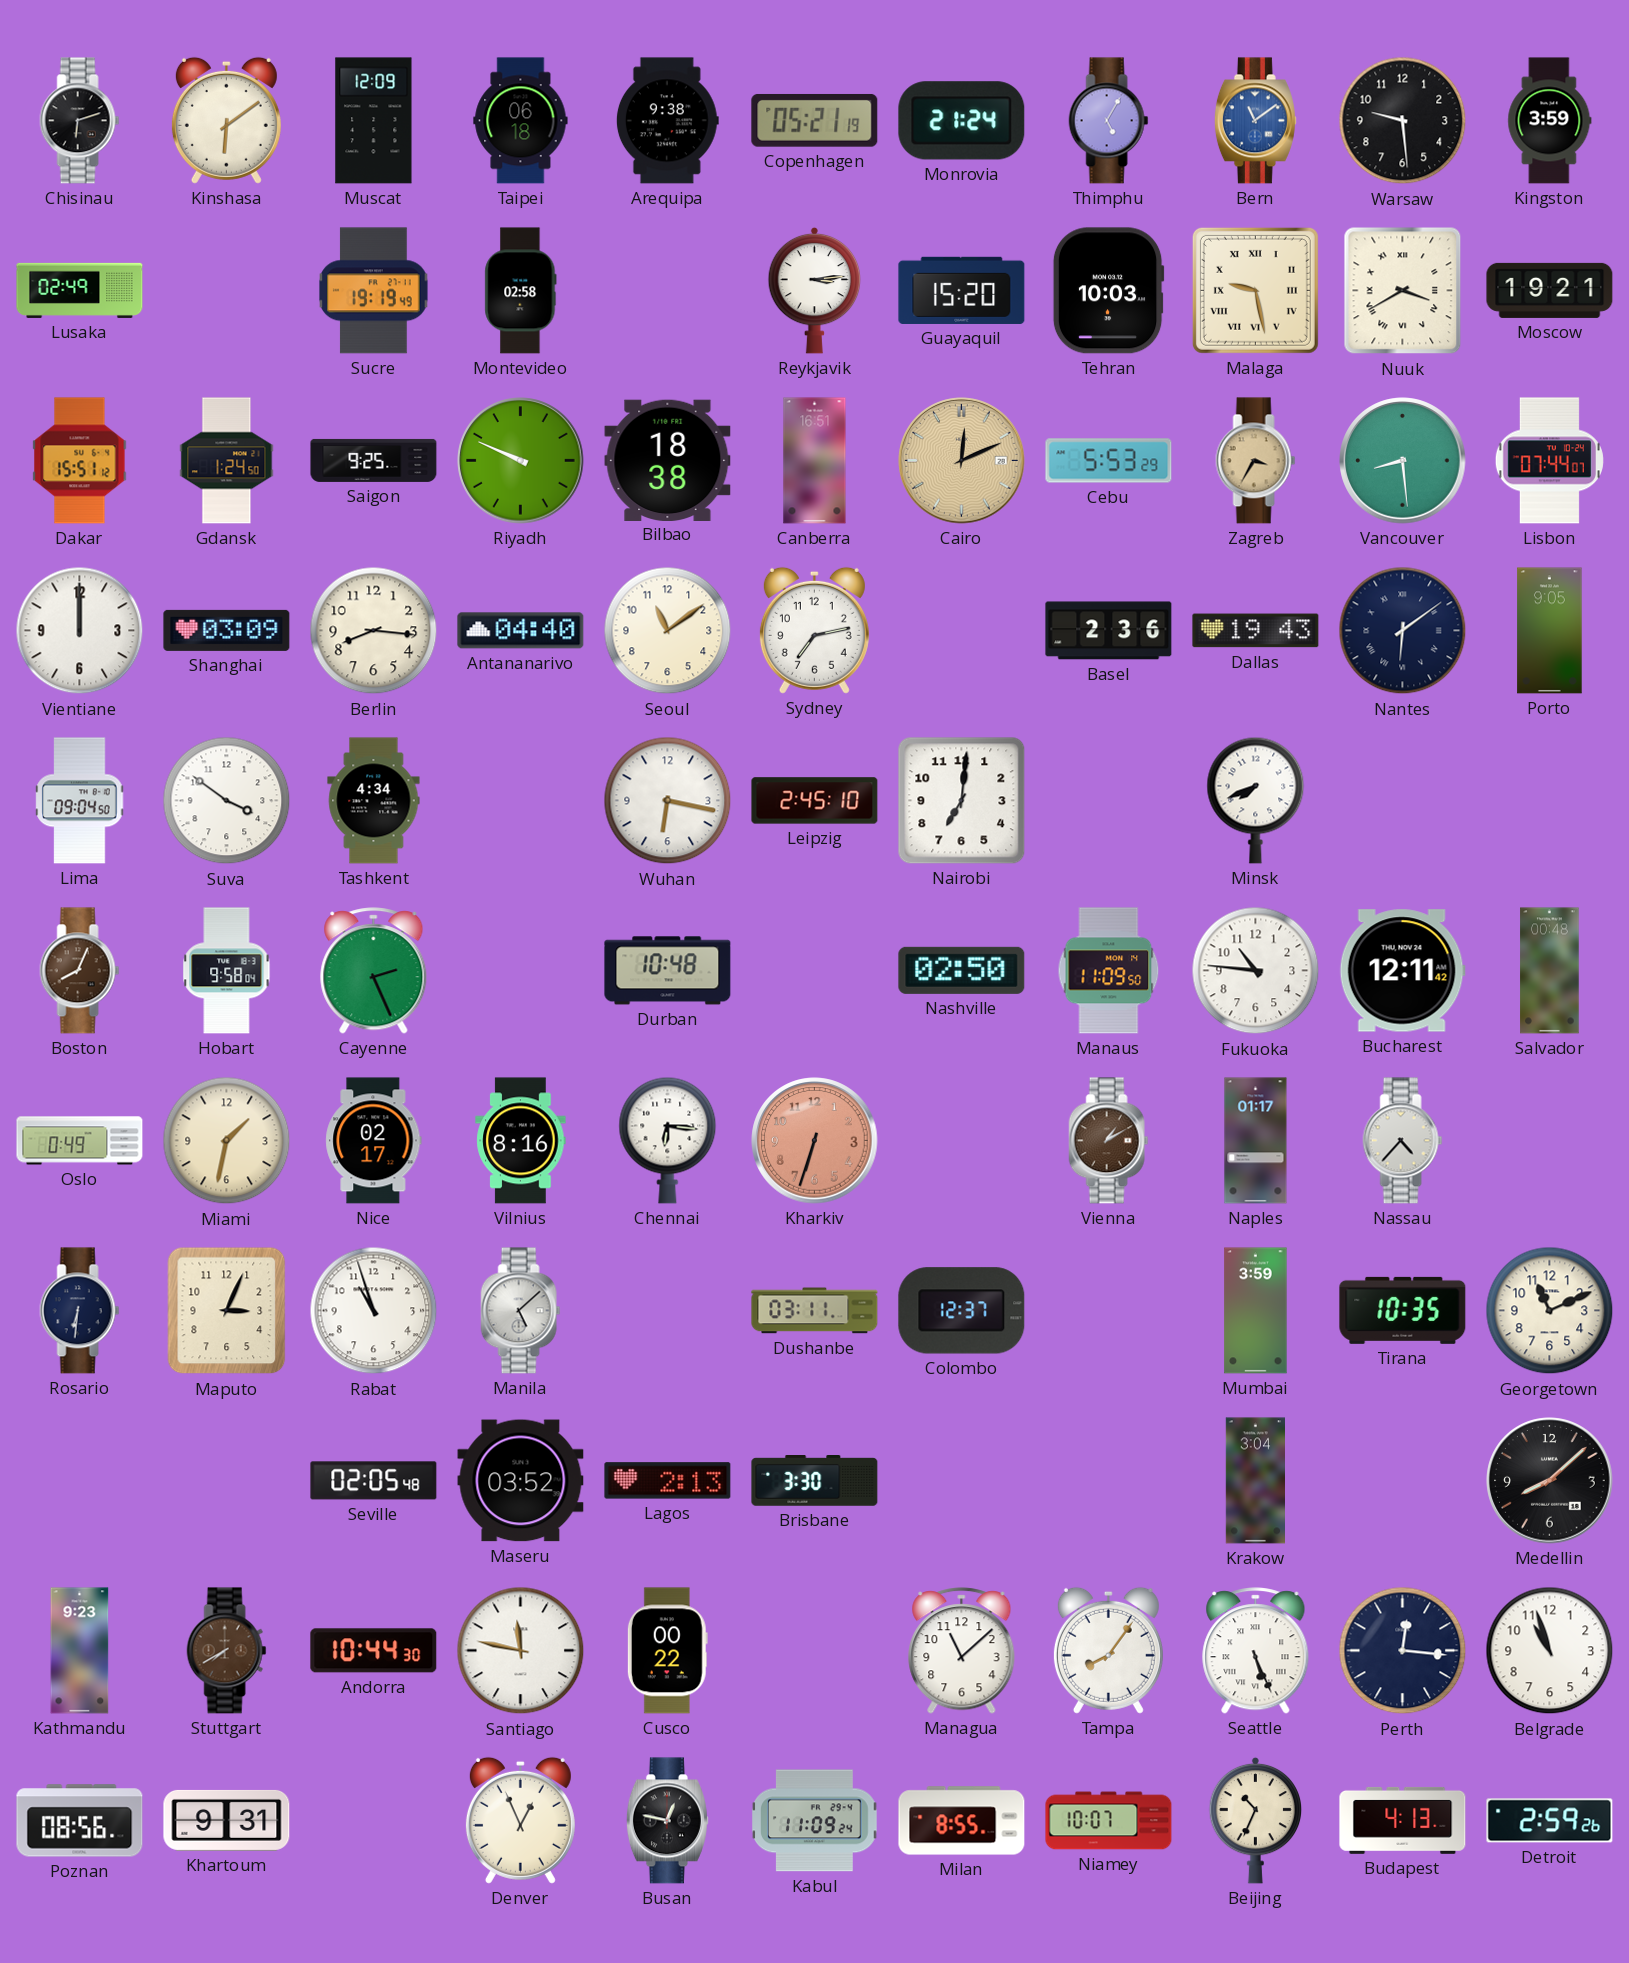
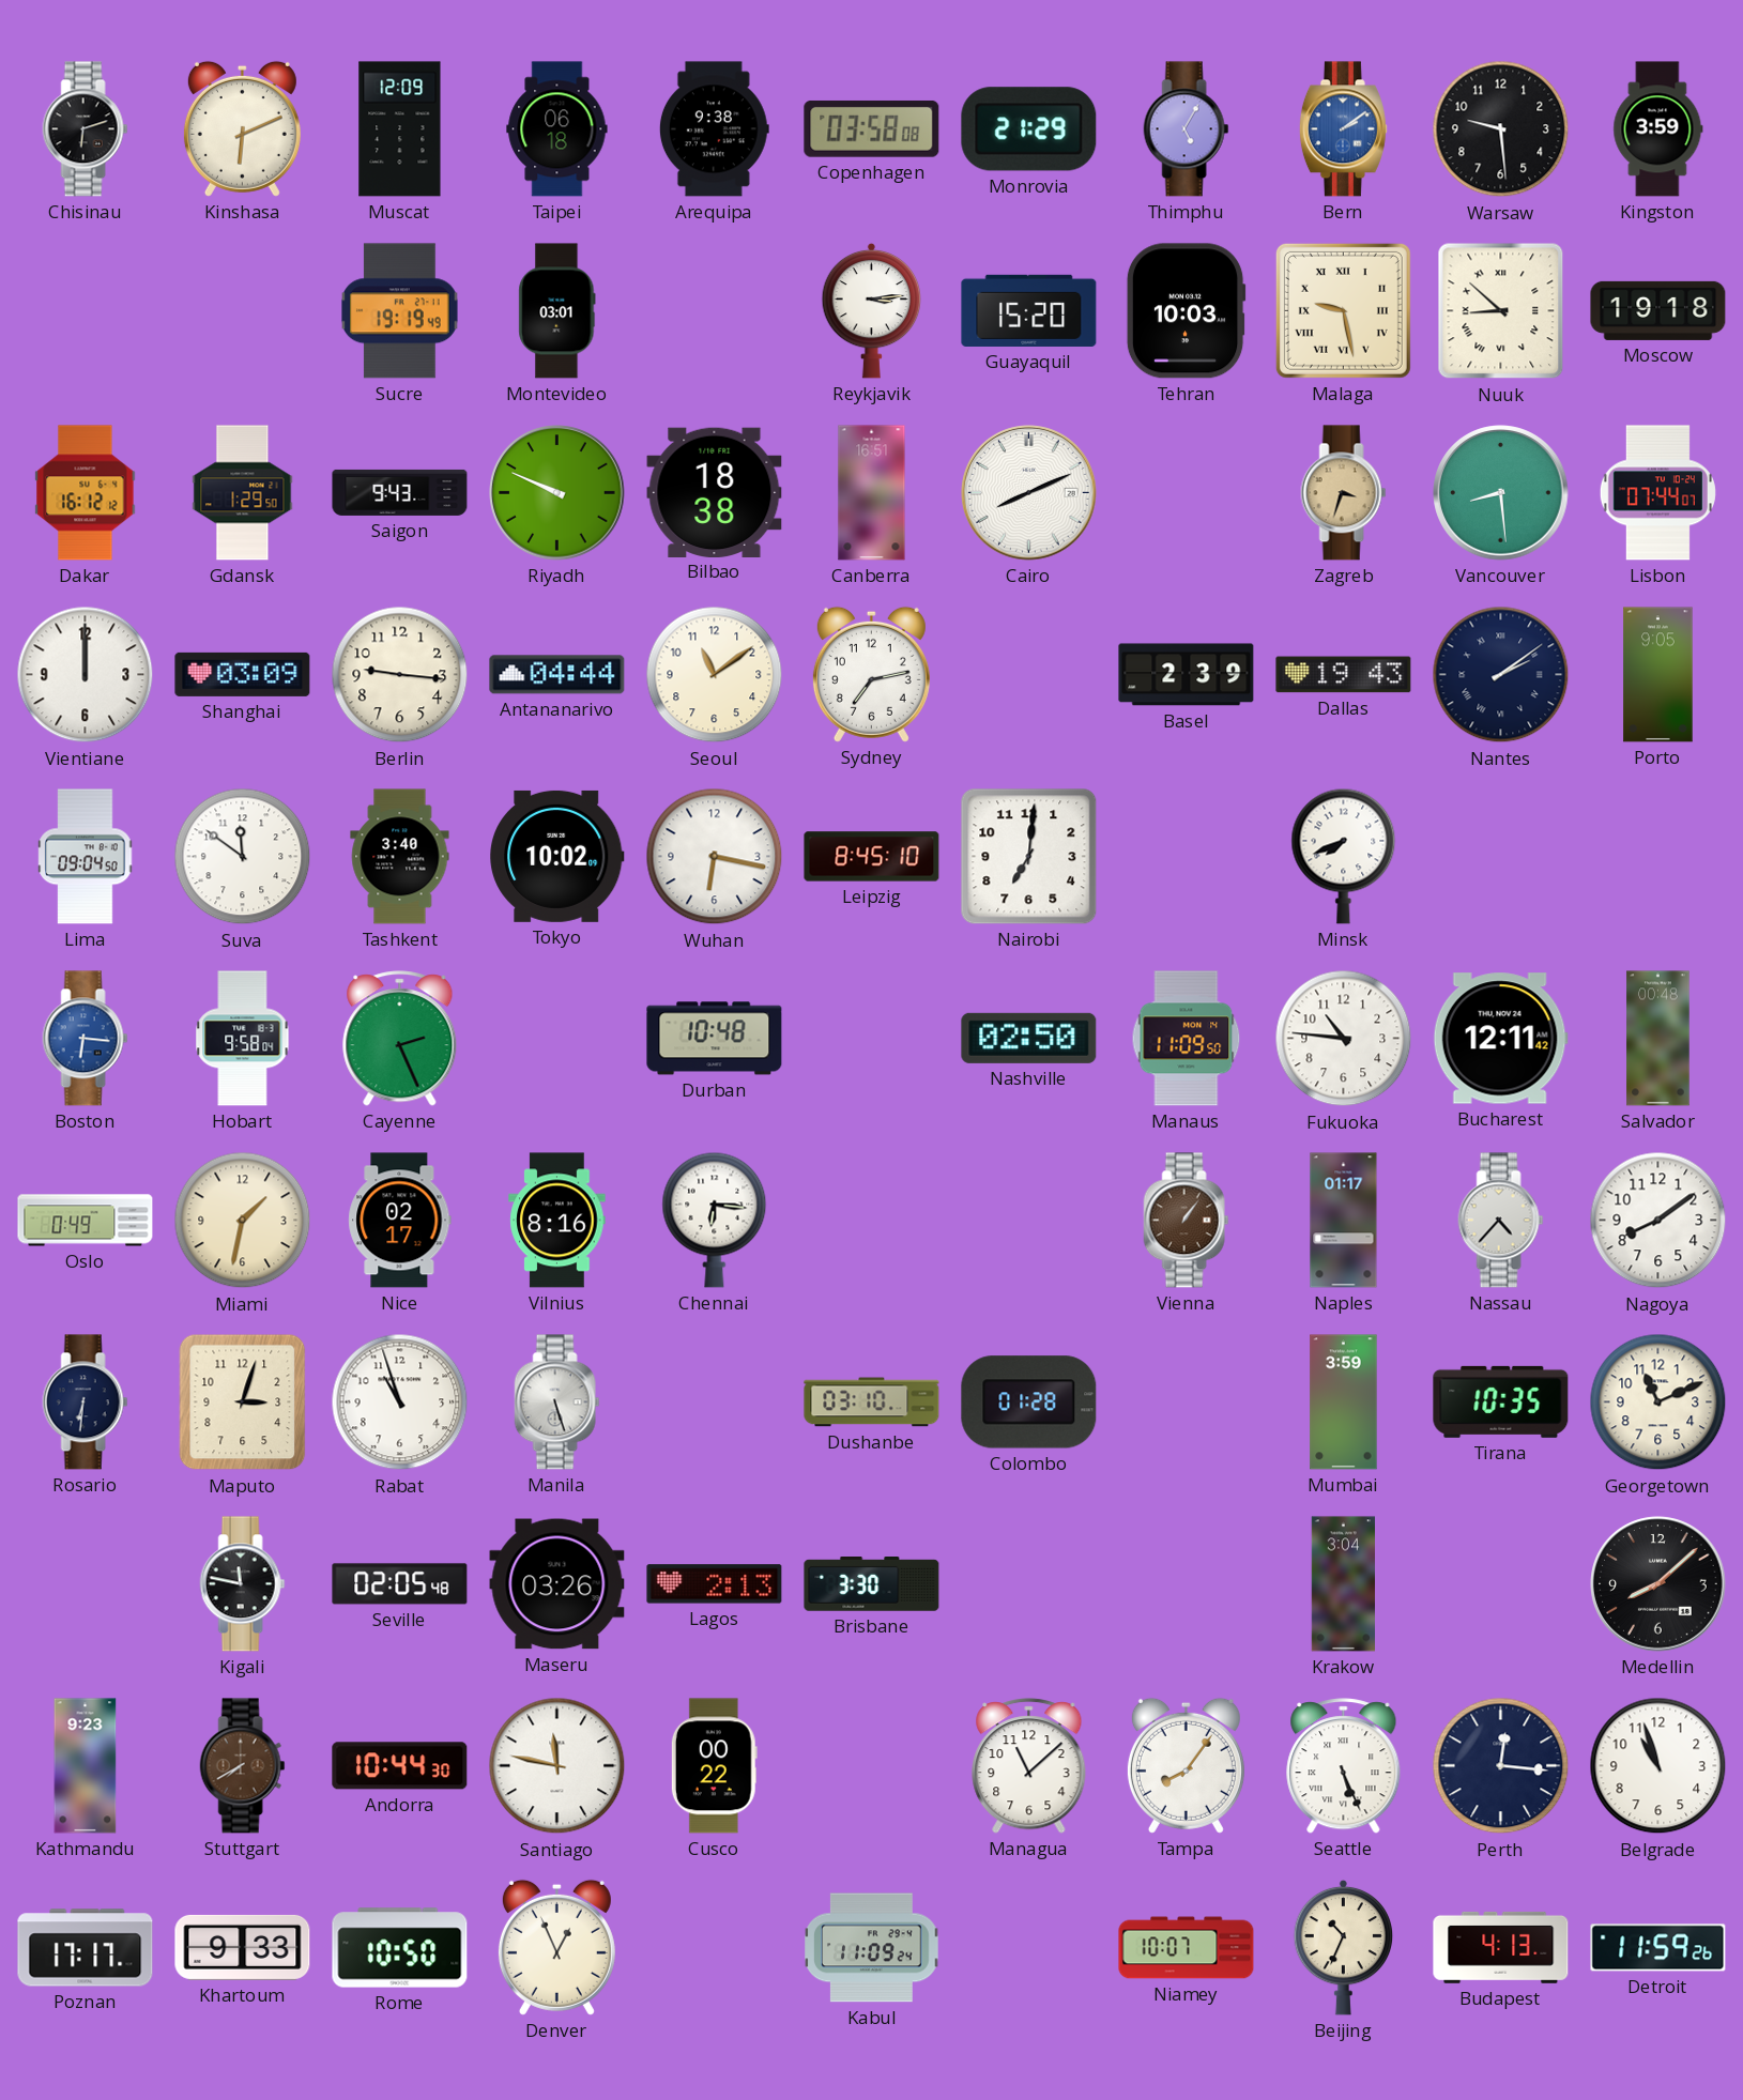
Kinshasa: 6:09 -> 6:11 (242, 128)
Copenhagen: 05:21 -> 03:58 (872, 128)
Monrovia: 21:24 -> 21:29 (1029, 129)
Bern: 11:09 -> 2:09 (1343, 129)
Lusaka: 02:49 -> none (80, 290)
Montevideo: 02:58 -> 03:01 (557, 311)
Nuuk: 3:40 -> 8:52 (1501, 311)
Moscow: 19:21 -> 19:18 (1658, 310)
Dakar: 15:51 -> 16:12 (86, 493)
Gdansk: 1:24 -> 1:29 (243, 493)
Saigon: 9:25 -> 9:43 (400, 492)
Cairo: 12:11 -> 8:11 (1029, 493)
Cairo dial: champagne -> white (1029, 493)
Cebu: 5:53 -> none (1109, 461)
Zagreb: 3:35 -> 3:33 (1344, 493)
Berlin: 8:16 -> 9:16 (400, 675)
Antananarivo: 04:40 -> 04:44 (557, 675)
Basel: 2:36 -> 2:39 (1187, 675)
Nantes: 6:09 -> 2:09 (1501, 675)
Suva: 3:51 -> 11:51 (243, 857)
Tashkent: 4:34 -> 3:40 (400, 857)
Tokyo: none -> 10:02 (557, 856)
Leipzig: 2:45 -> 8:45 (872, 857)
Boston: 8:04 -> 6:16 (86, 1039)
Boston dial: brown -> blue (86, 1039)
Kharkiv: 6:33 -> none (815, 1141)
Vienna: 1:10 -> 1:06 (1187, 1221)
Nagoya: none -> 8:09 (1658, 1221)
Maputo: 3:04 -> 3:03 (243, 1402)
Manila: 5:08 -> 5:27 (557, 1402)
Dushanbe: 03:11 -> 03:10 (872, 1402)
Colombo: 12:37 -> 01:28 (1029, 1402)
Kigali: none -> 11:47 (243, 1584)
Maseru: 03:52 -> 03:26 (557, 1584)
Poznan: 08:56 -> 17:17 (86, 1948)
Khartoum: 9:31 -> 9:33 (243, 1947)
Rome: none -> 10:50 (400, 1948)
Busan: 12:47 -> none (667, 1821)
Milan: 8:55 -> none (962, 1821)
Detroit: 2:59 -> 11:59 (1658, 1948)
